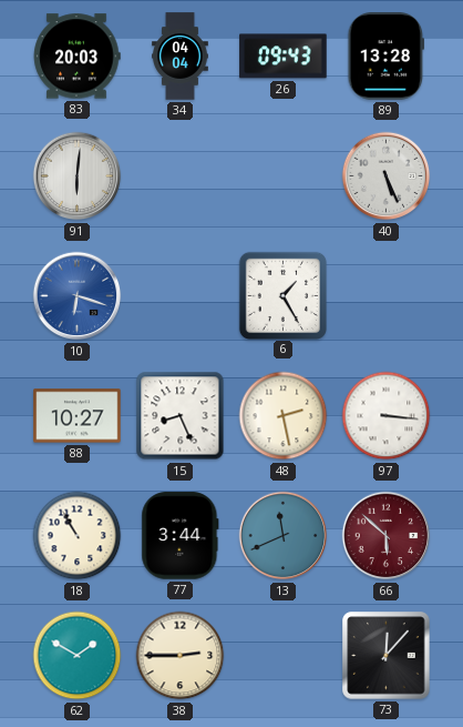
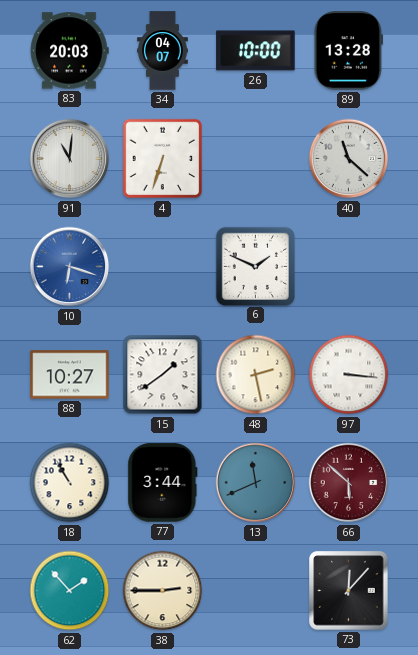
34: 04:04 -> 04:07 (163, 51)
26: 09:43 -> 10:00 (256, 51)
91: 6:01 -> 11:01 (70, 159)
4: none -> 6:33 (163, 159)
40: 5:26 -> 11:22 (349, 159)
6: 1:25 -> 1:49 (255, 266)
15: 8:26 -> 1:39 (163, 375)
62: 1:50 -> 1:53 (70, 591)
